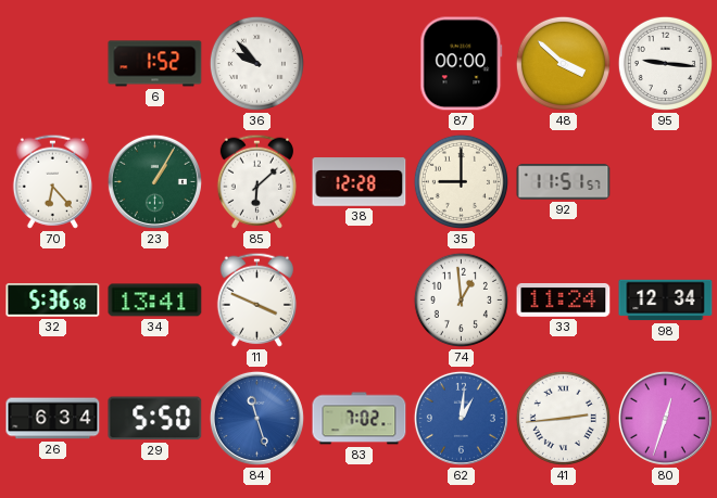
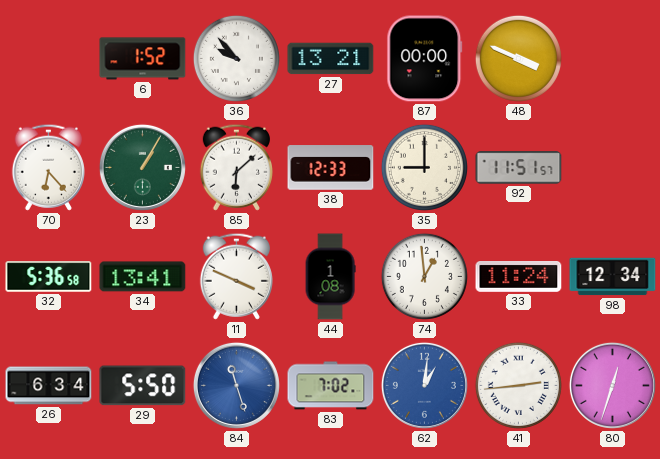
27: none -> 13:21 (331, 59)
48: 3:52 -> 3:49 (518, 58)
95: 9:16 -> none (665, 63)
38: 12:28 -> 12:33 (331, 168)
44: none -> 1:08 (330, 277)
